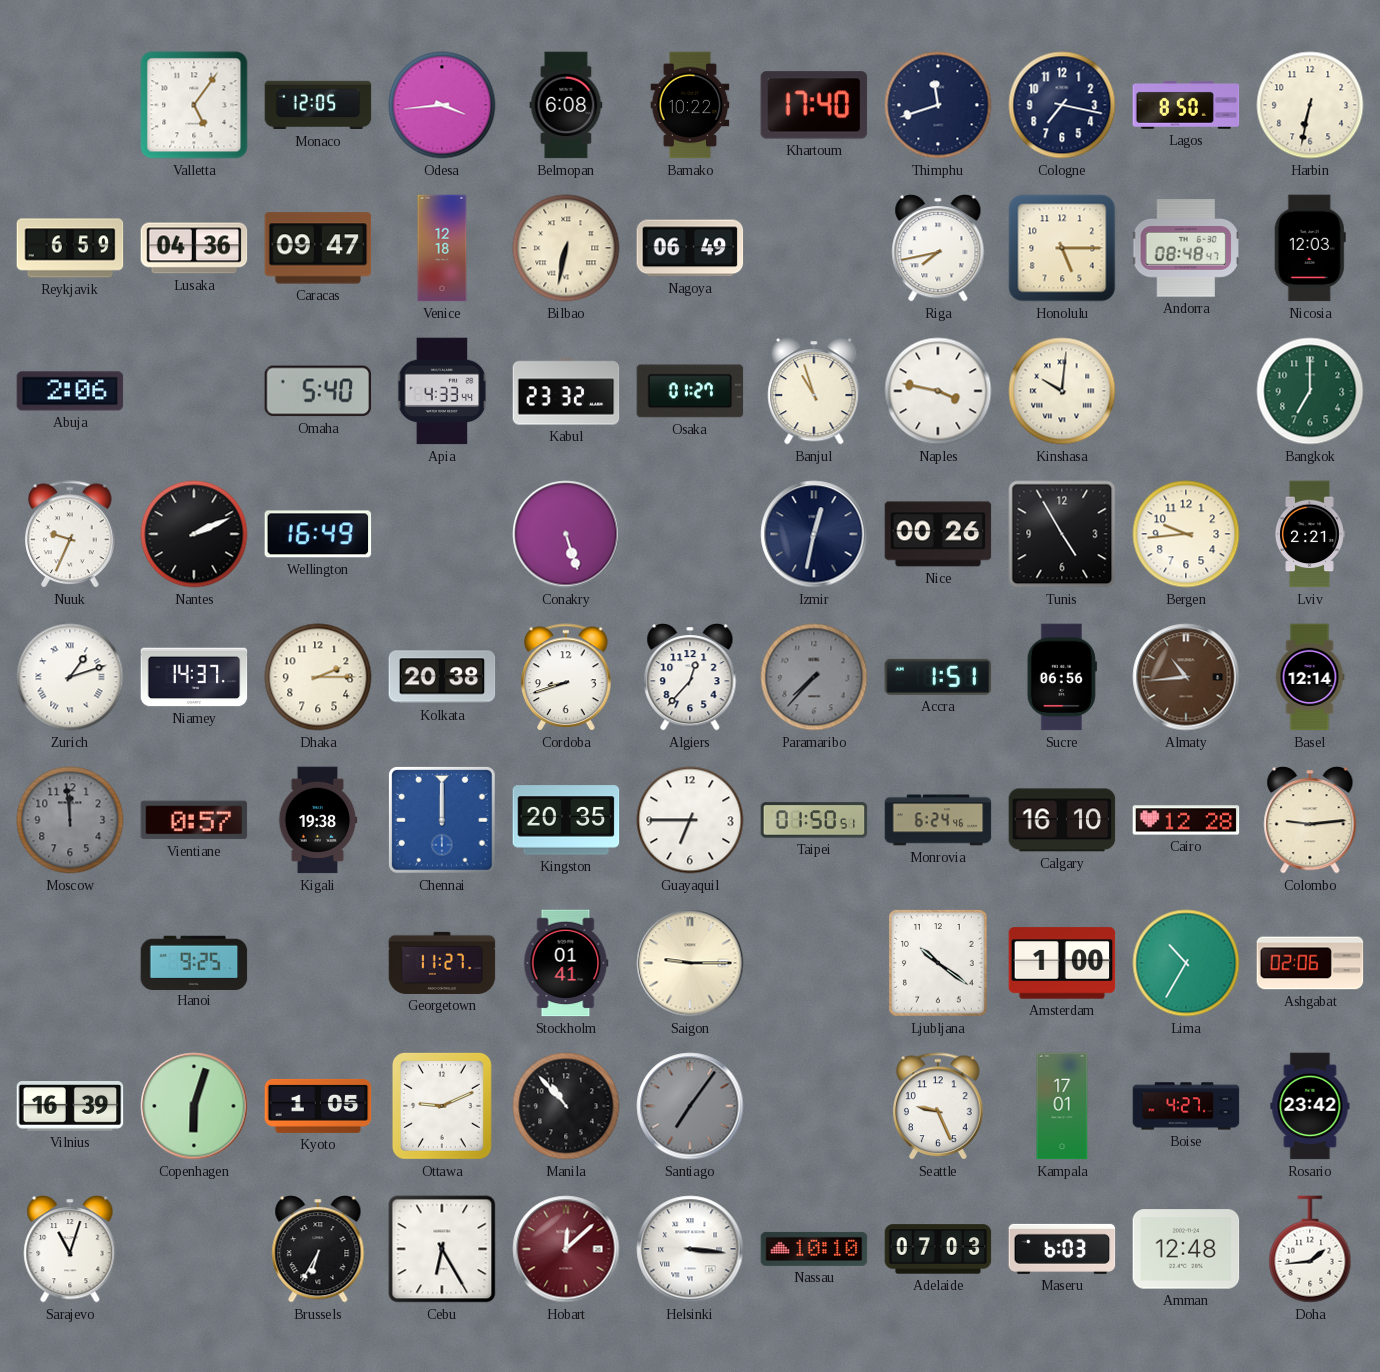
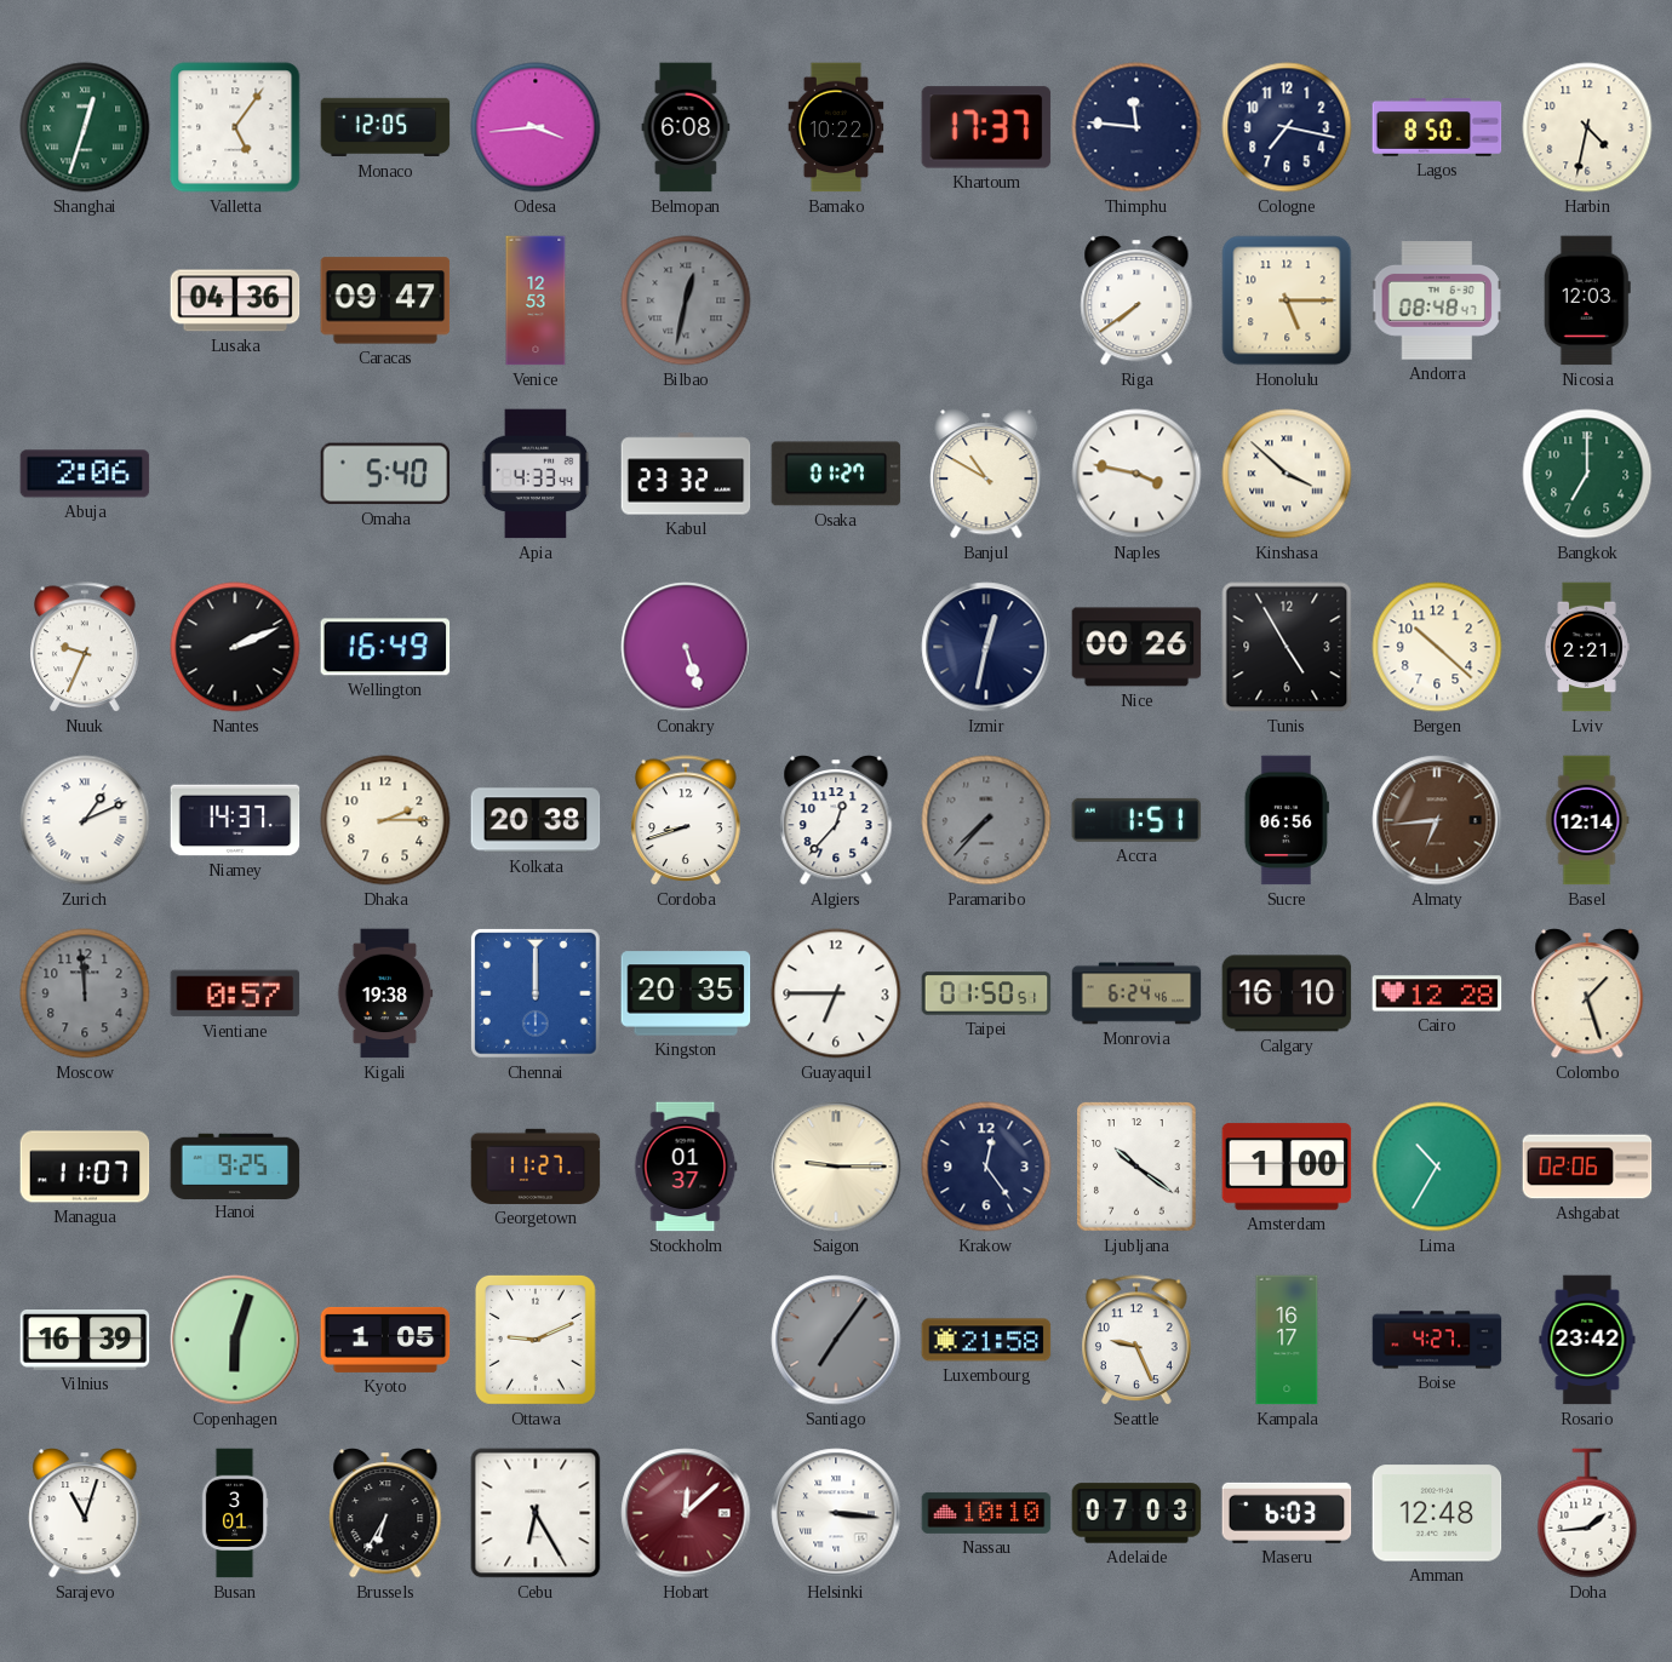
Shanghai: none -> 12:33 (85, 127)
Khartoum: 17:40 -> 17:37 (986, 127)
Thimphu: 11:42 -> 11:46 (1136, 127)
Harbin: 6:32 -> 4:32 (1587, 127)
Reykjavik: 6:59 -> none (70, 248)
Venice: 12:18 -> 12:53 (536, 300)
Bilbao: 6:32 -> 12:32 (686, 300)
Bilbao dial: cream -> grey (686, 300)
Nagoya: 06:49 -> none (690, 248)
Riga: 7:43 -> 7:39 (1136, 302)
Banjul: 10:57 -> 10:50 (986, 475)
Kinshasa: 10:01 -> 3:52 (1287, 474)
Bergen: 9:44 -> 10:22 (1437, 647)
Zurich: 1:12 -> 1:11 (85, 820)
Almaty: 10:44 -> 6:44 (1437, 820)
Colombo: 9:14 -> 1:27 (1587, 995)
Managua: none -> 11:07 (85, 1167)
Stockholm: 01:41 -> 01:37 (686, 1167)
Krakow: none -> 12:24 (986, 1167)
Manila: 10:53 -> none (566, 1106)
Luxembourg: none -> 21:58 (986, 1340)
Kampala: 17:01 -> 16:17 (1287, 1340)
Busan: none -> 3:01 (235, 1513)
